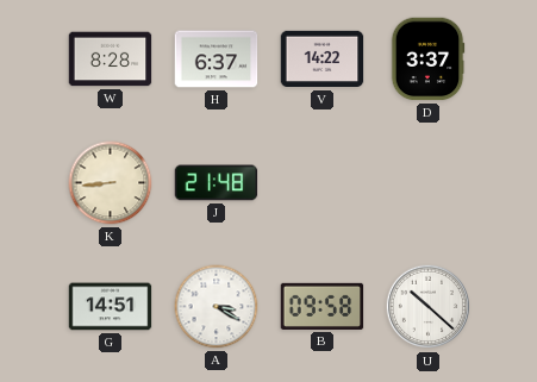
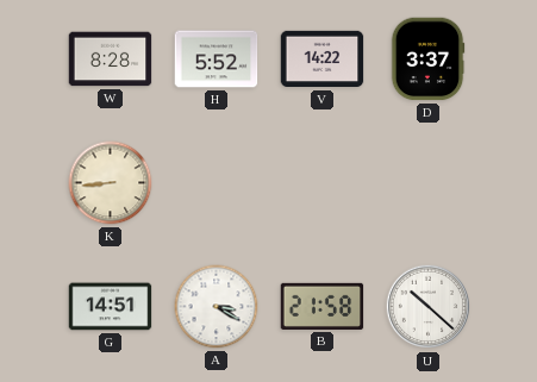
H: 6:37 -> 5:52 (217, 60)
J: 21:48 -> none (217, 183)
B: 09:58 -> 21:58 (323, 306)
